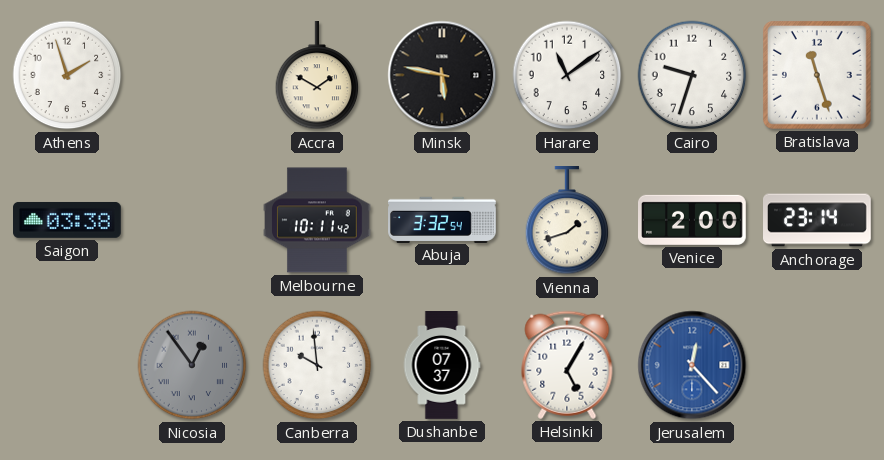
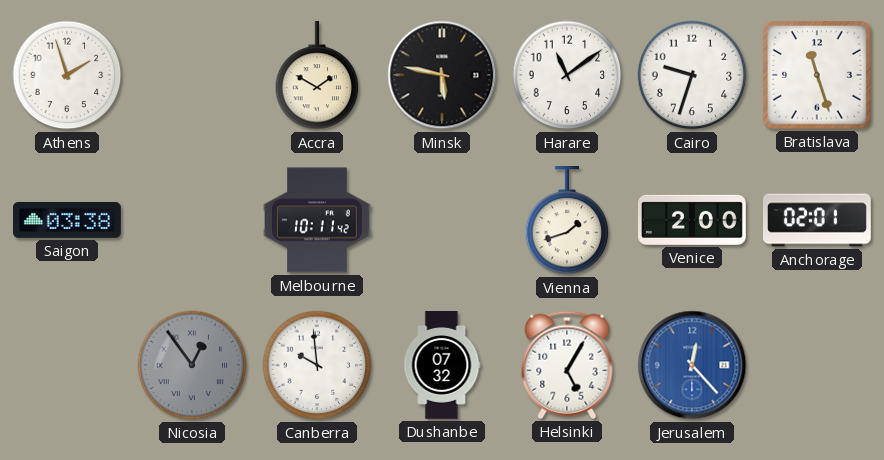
Abuja: 3:32 -> none (443, 219)
Anchorage: 23:14 -> 02:01 (818, 220)
Dushanbe: 07:37 -> 07:32 (442, 366)
